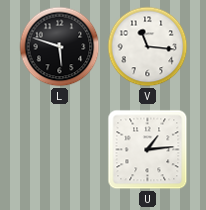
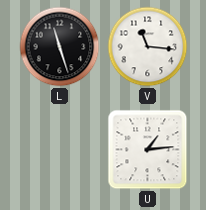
L: 5:48 -> 11:27 (60, 47)
